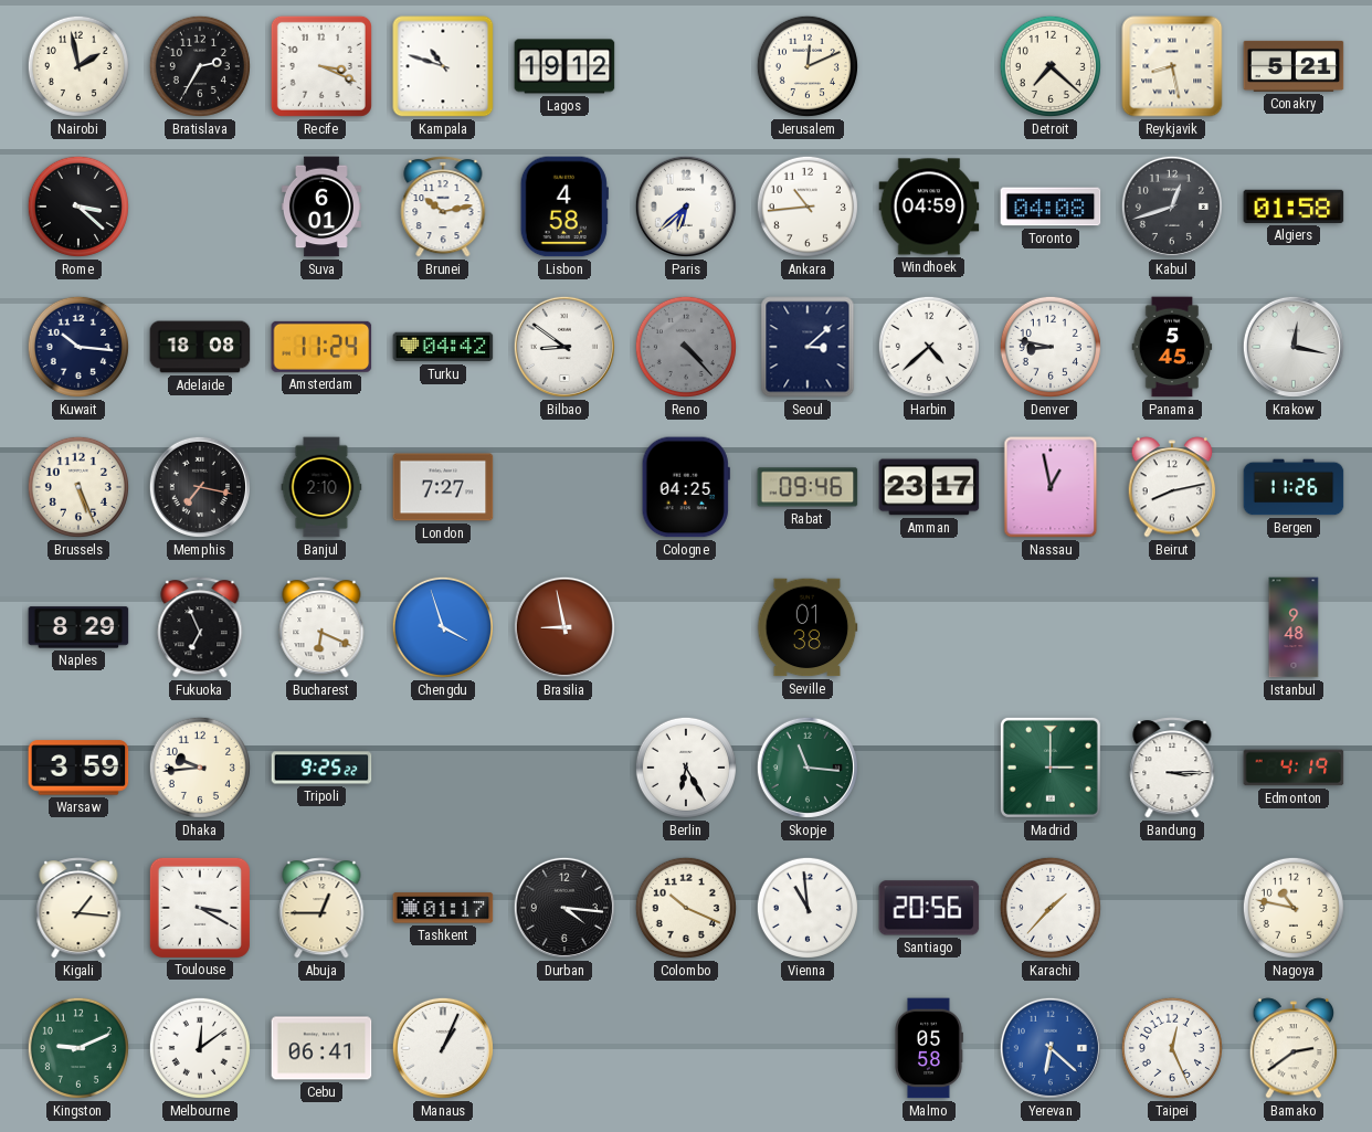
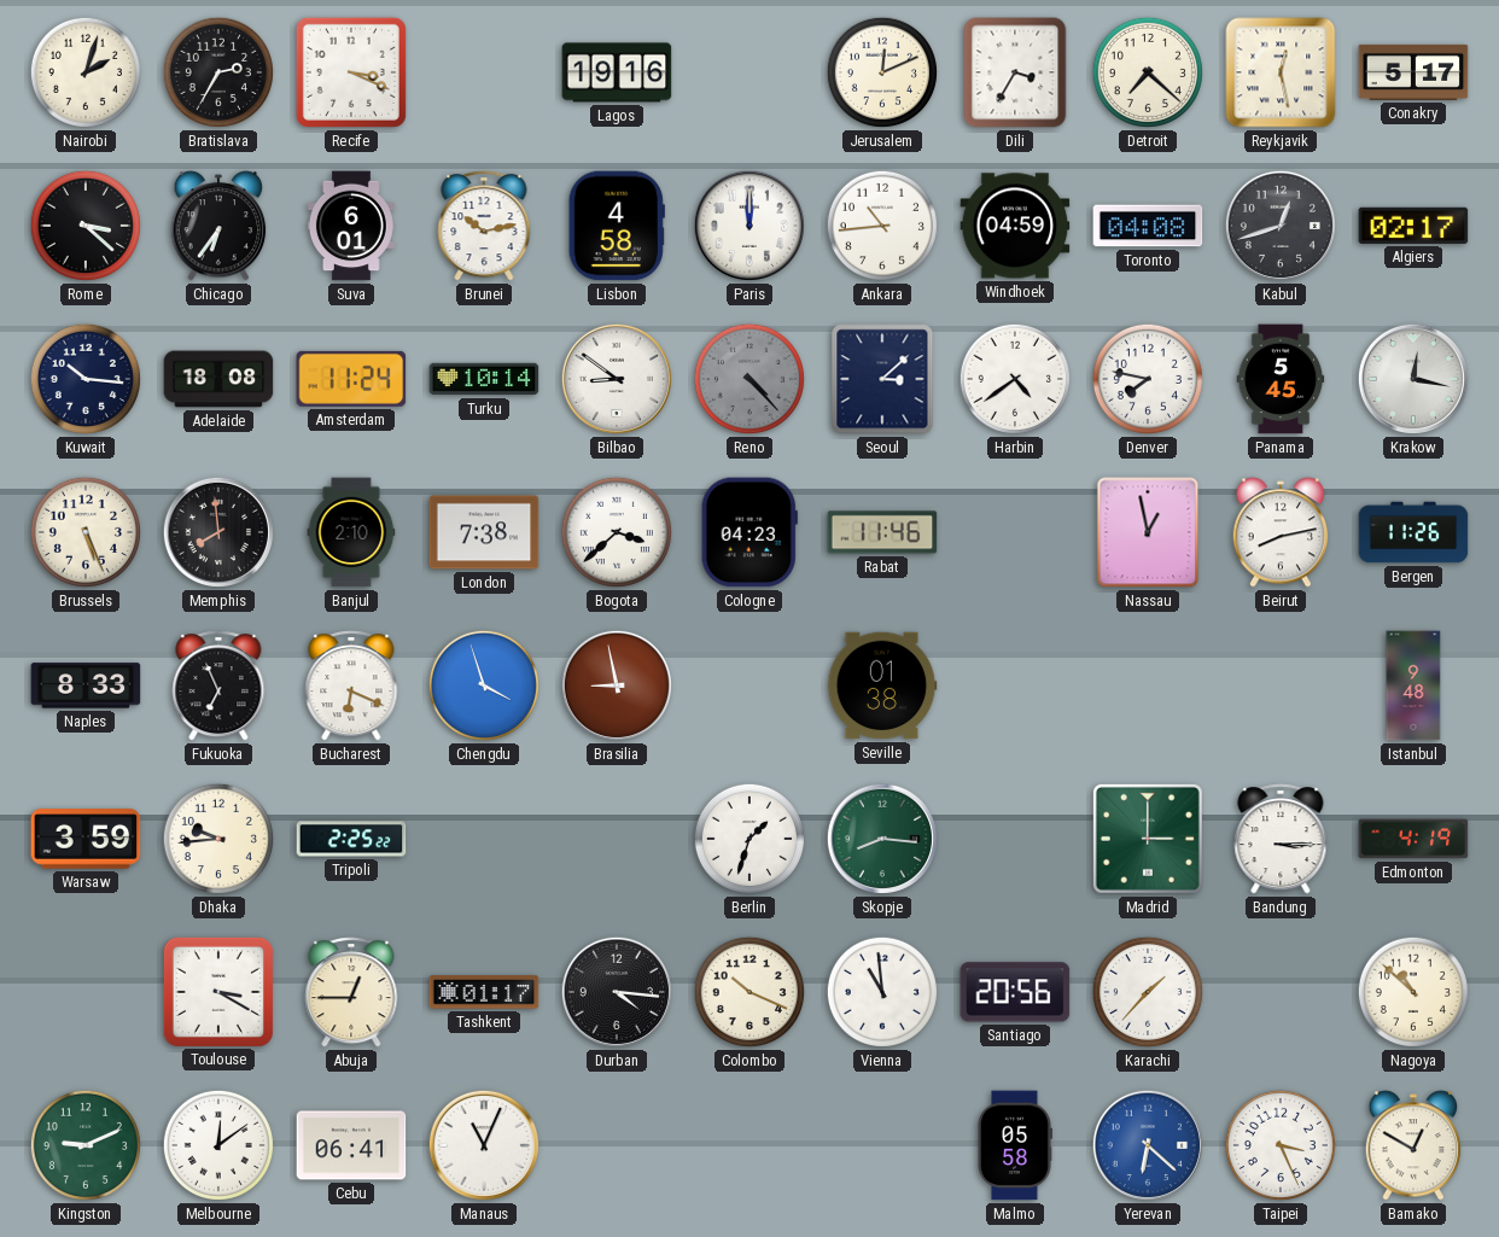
Nairobi: 1:58 -> 2:03 (86, 72)
Kampala: 10:48 -> none (443, 66)
Lagos: 19:12 -> 19:16 (617, 72)
Dili: none -> 3:35 (1015, 72)
Reykjavik: 8:28 -> 12:28 (1281, 72)
Conakry: 5:21 -> 5:17 (1413, 72)
Chicago: none -> 6:36 (218, 226)
Paris: 6:38 -> 12:00 (749, 226)
Algiers: 01:58 -> 02:17 (1413, 226)
Turku: 04:42 -> 10:14 (484, 379)
Harbin: 4:38 -> 4:39 (1015, 379)
Denver: 8:47 -> 7:47 (1148, 379)
Memphis: 7:17 -> 7:59 (218, 532)
London: 7:27 -> 7:38 (484, 532)
Bogota: none -> 3:38 (617, 532)
Cologne: 04:25 -> 04:23 (749, 532)
Rabat: 09:46 -> 11:46 (882, 532)
Amman: 23:17 -> none (929, 487)
Naples: 8:29 -> 8:33 (86, 685)
Tripoli: 9:25 -> 2:25 (351, 839)
Berlin: 6:25 -> 1:33 (749, 839)
Skopje: 11:16 -> 8:16 (882, 839)
Kigali: 1:16 -> none (78, 908)
Nagoya: 10:47 -> 10:52 (1413, 992)
Manaus: 1:04 -> 11:04 (484, 1145)
Taipei: 12:26 -> 3:26 (1281, 1145)
Bamako: 2:39 -> 12:50 (1413, 1145)
